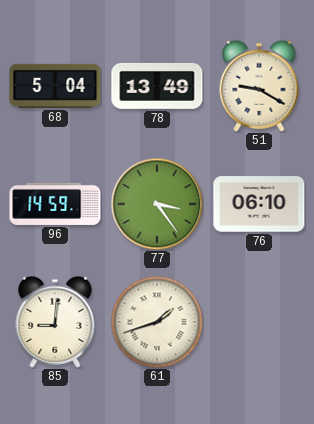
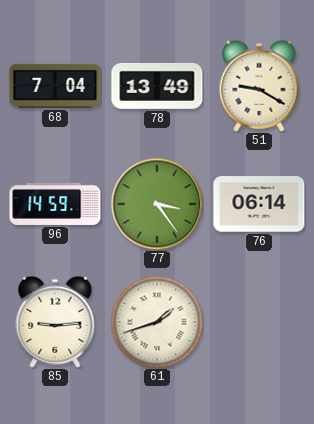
68: 5:04 -> 7:04 (55, 86)
76: 06:10 -> 06:14 (259, 204)
85: 9:01 -> 9:14 (55, 322)
